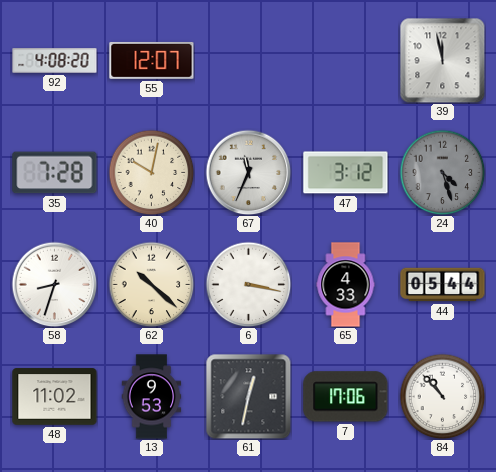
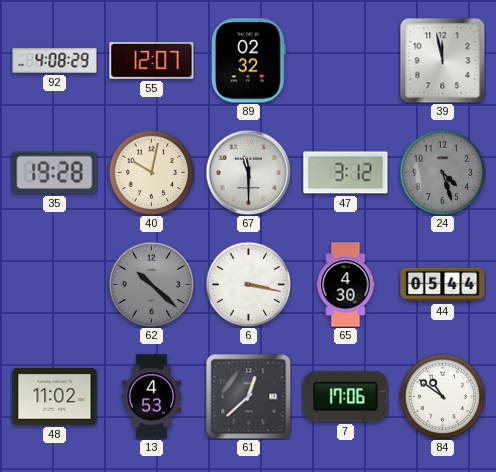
92: 4:08:20 -> 4:08:29 (55, 61)
89: none -> 02:32 (248, 61)
35: 7:28 -> 19:28 (55, 173)
67: 11:34 -> 11:30 (248, 172)
58: 8:33 -> none (54, 284)
62 dial: cream -> grey (151, 284)
65: 4:33 -> 4:30 (346, 285)
13: 9:53 -> 4:53 (152, 397)
61: 12:32 -> 12:38 (248, 396)
84: 10:53 -> 10:51 (442, 396)
